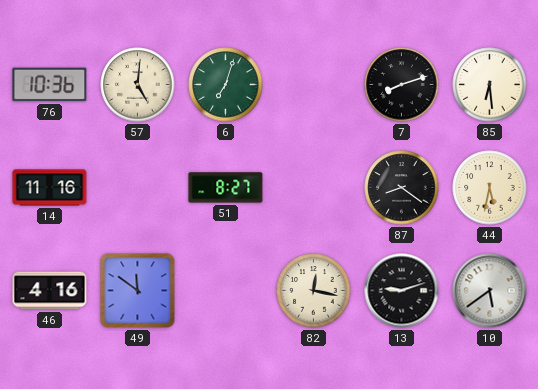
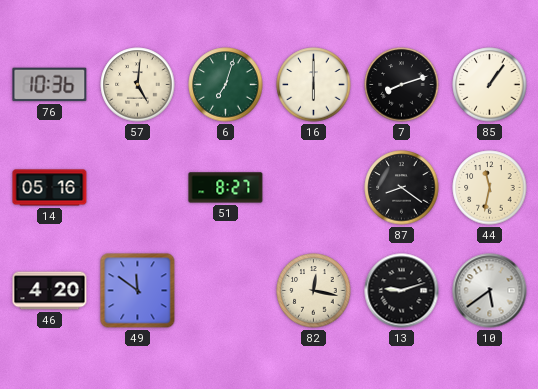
16: none -> 6:00 (314, 85)
85: 6:29 -> 1:06 (490, 85)
14: 11:16 -> 05:16 (50, 188)
44: 5:32 -> 11:32 (490, 188)
46: 4:16 -> 4:20 (50, 291)
